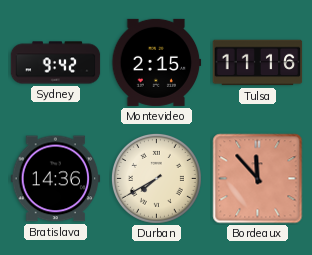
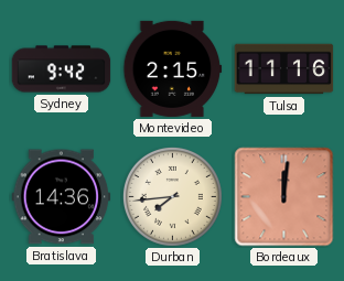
Durban: 7:40 -> 7:44 (172, 196)
Bordeaux: 11:53 -> 12:01 (284, 197)
